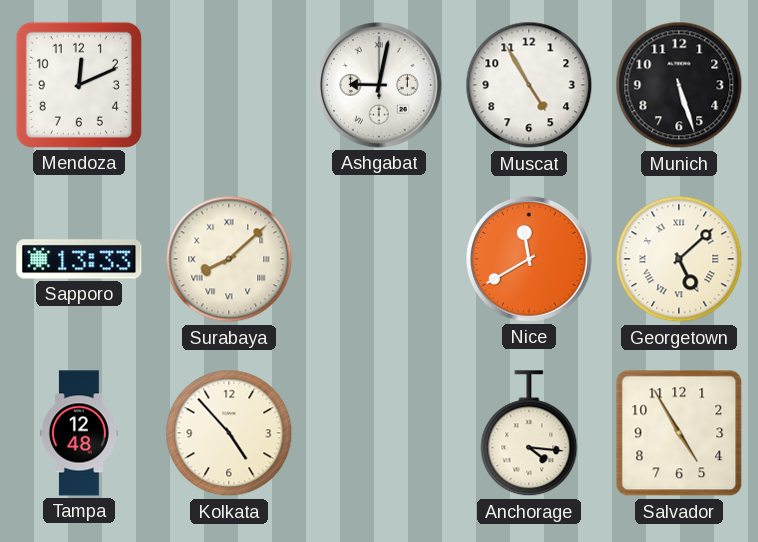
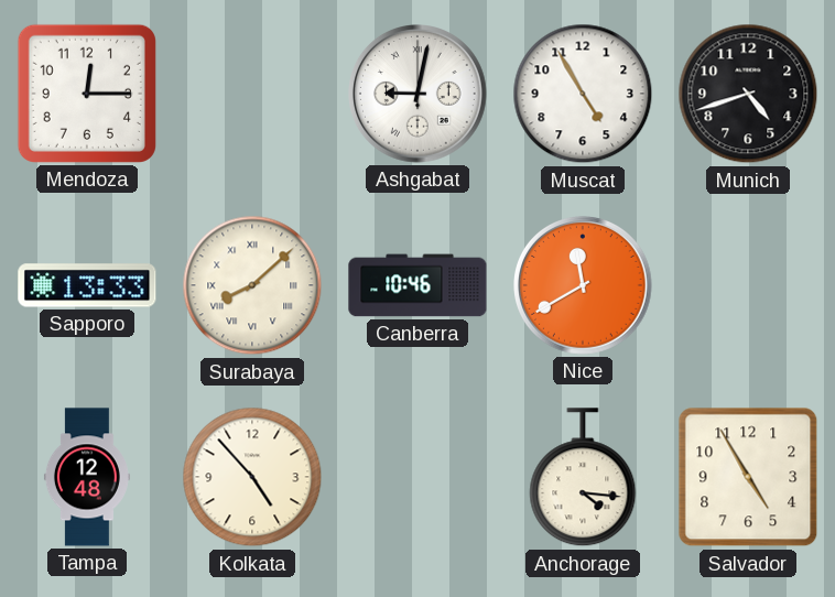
Mendoza: 12:11 -> 12:15 (87, 94)
Munich: 5:27 -> 4:42 (748, 94)
Canberra: none -> 10:46 (417, 285)
Georgetown: 5:08 -> none (679, 259)
